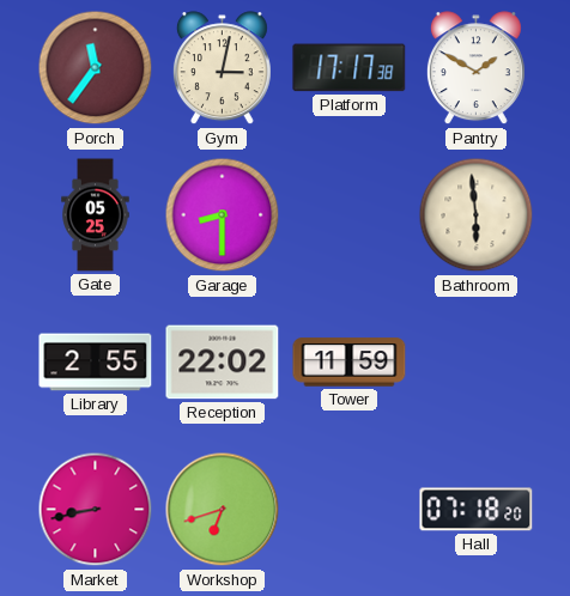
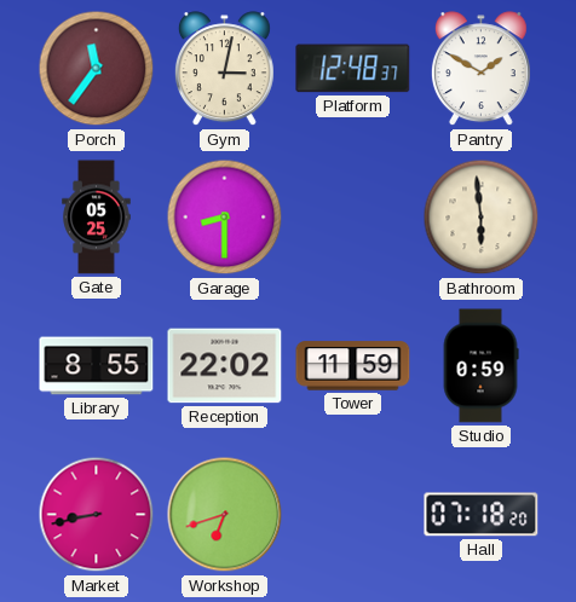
Platform: 17:17 -> 12:48 (353, 69)
Library: 2:55 -> 8:55 (97, 366)
Studio: none -> 0:59 (480, 366)
